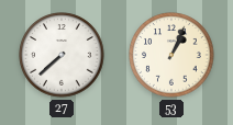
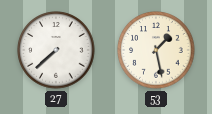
53: 1:04 -> 1:28 (156, 50)
